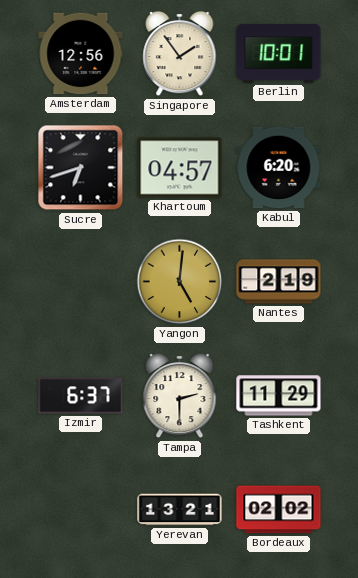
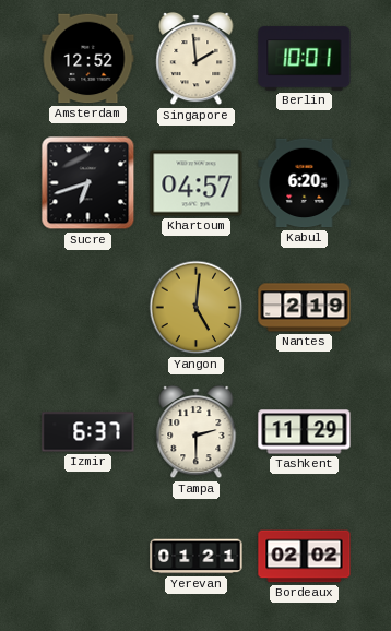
Amsterdam: 12:56 -> 12:52 (88, 59)
Singapore: 1:54 -> 1:59 (197, 59)
Yerevan: 13:21 -> 01:21 (197, 557)
